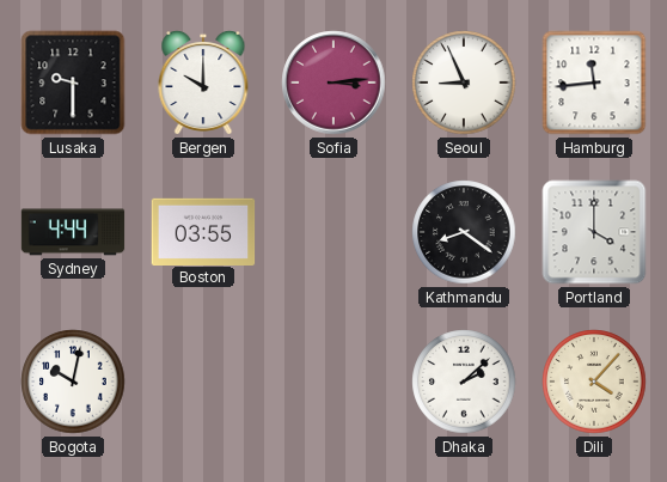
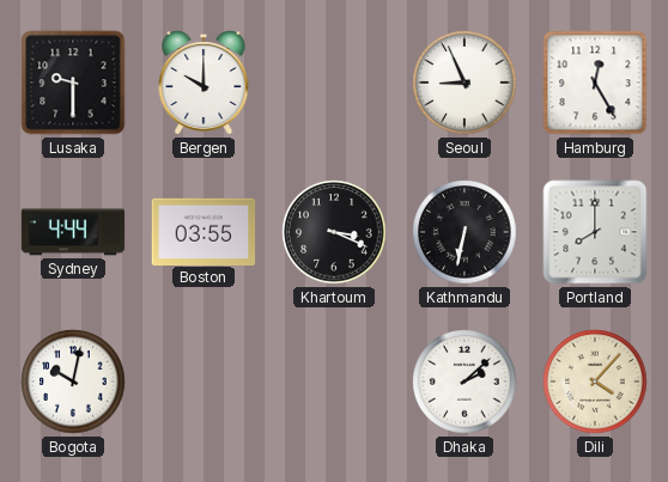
Sofia: 3:14 -> none (333, 83)
Hamburg: 11:44 -> 12:25 (595, 83)
Khartoum: none -> 3:19 (334, 232)
Kathmandu: 8:21 -> 6:32 (464, 232)
Portland: 4:00 -> 8:00 (595, 232)
